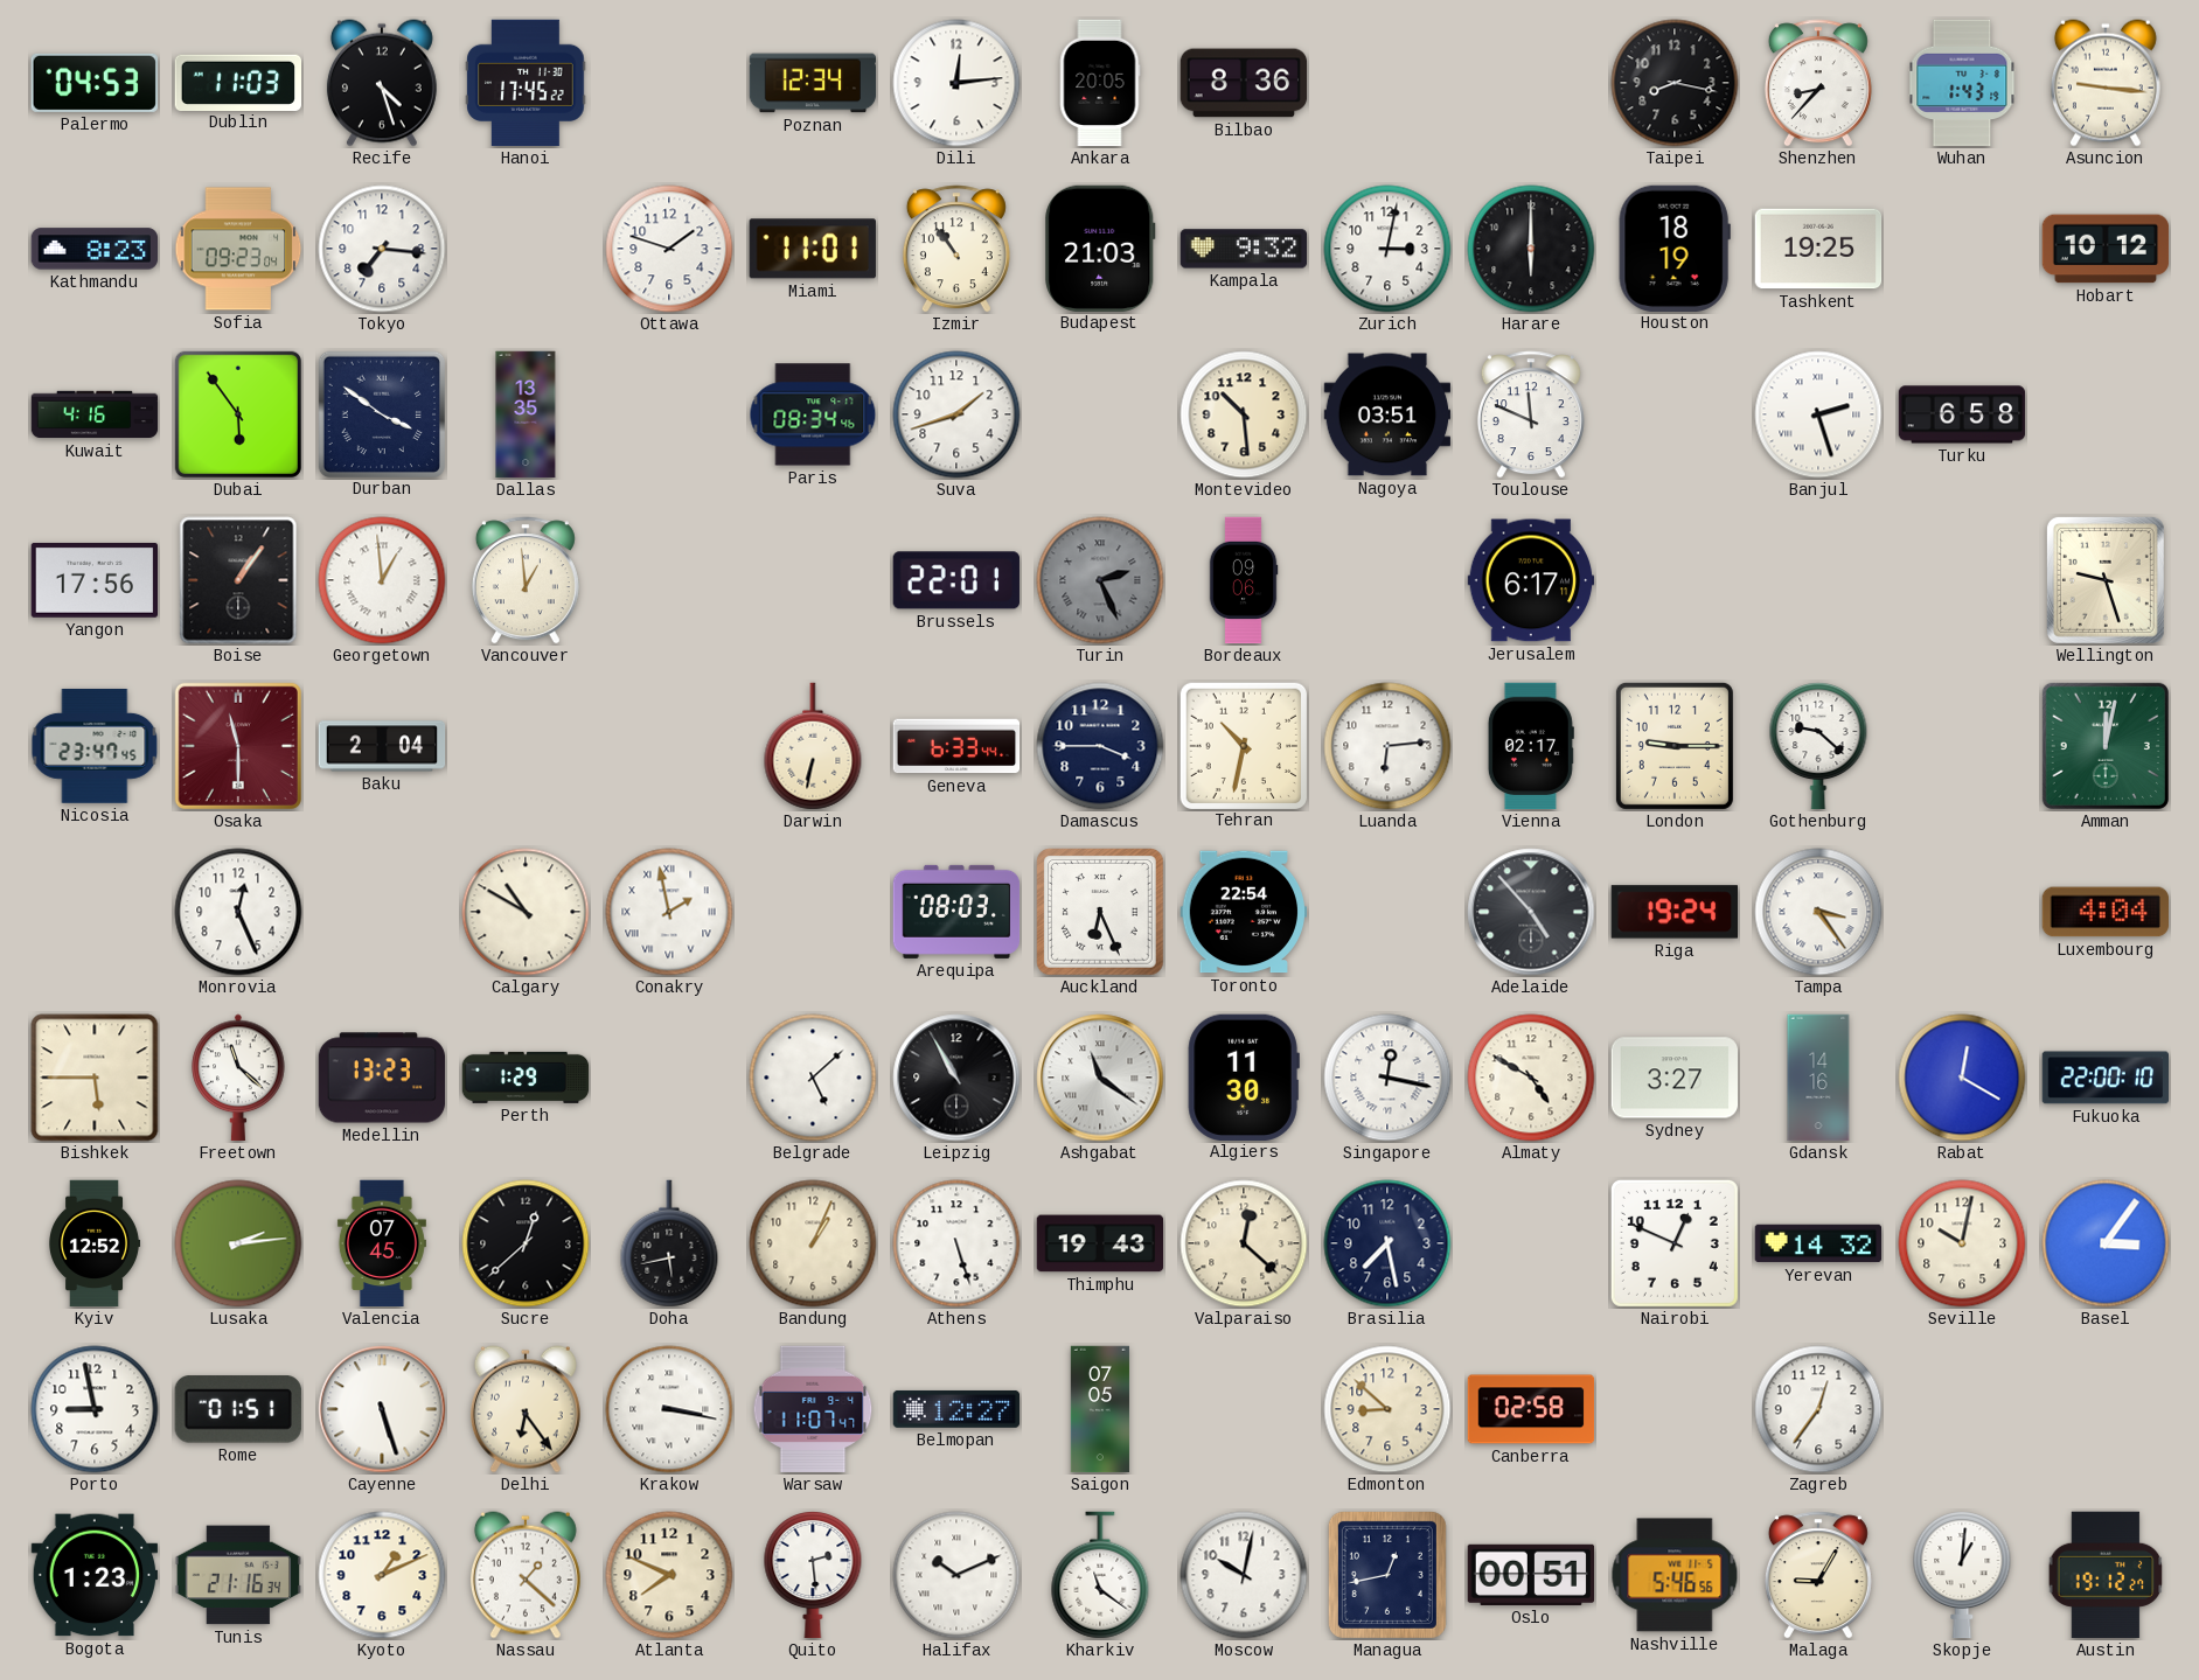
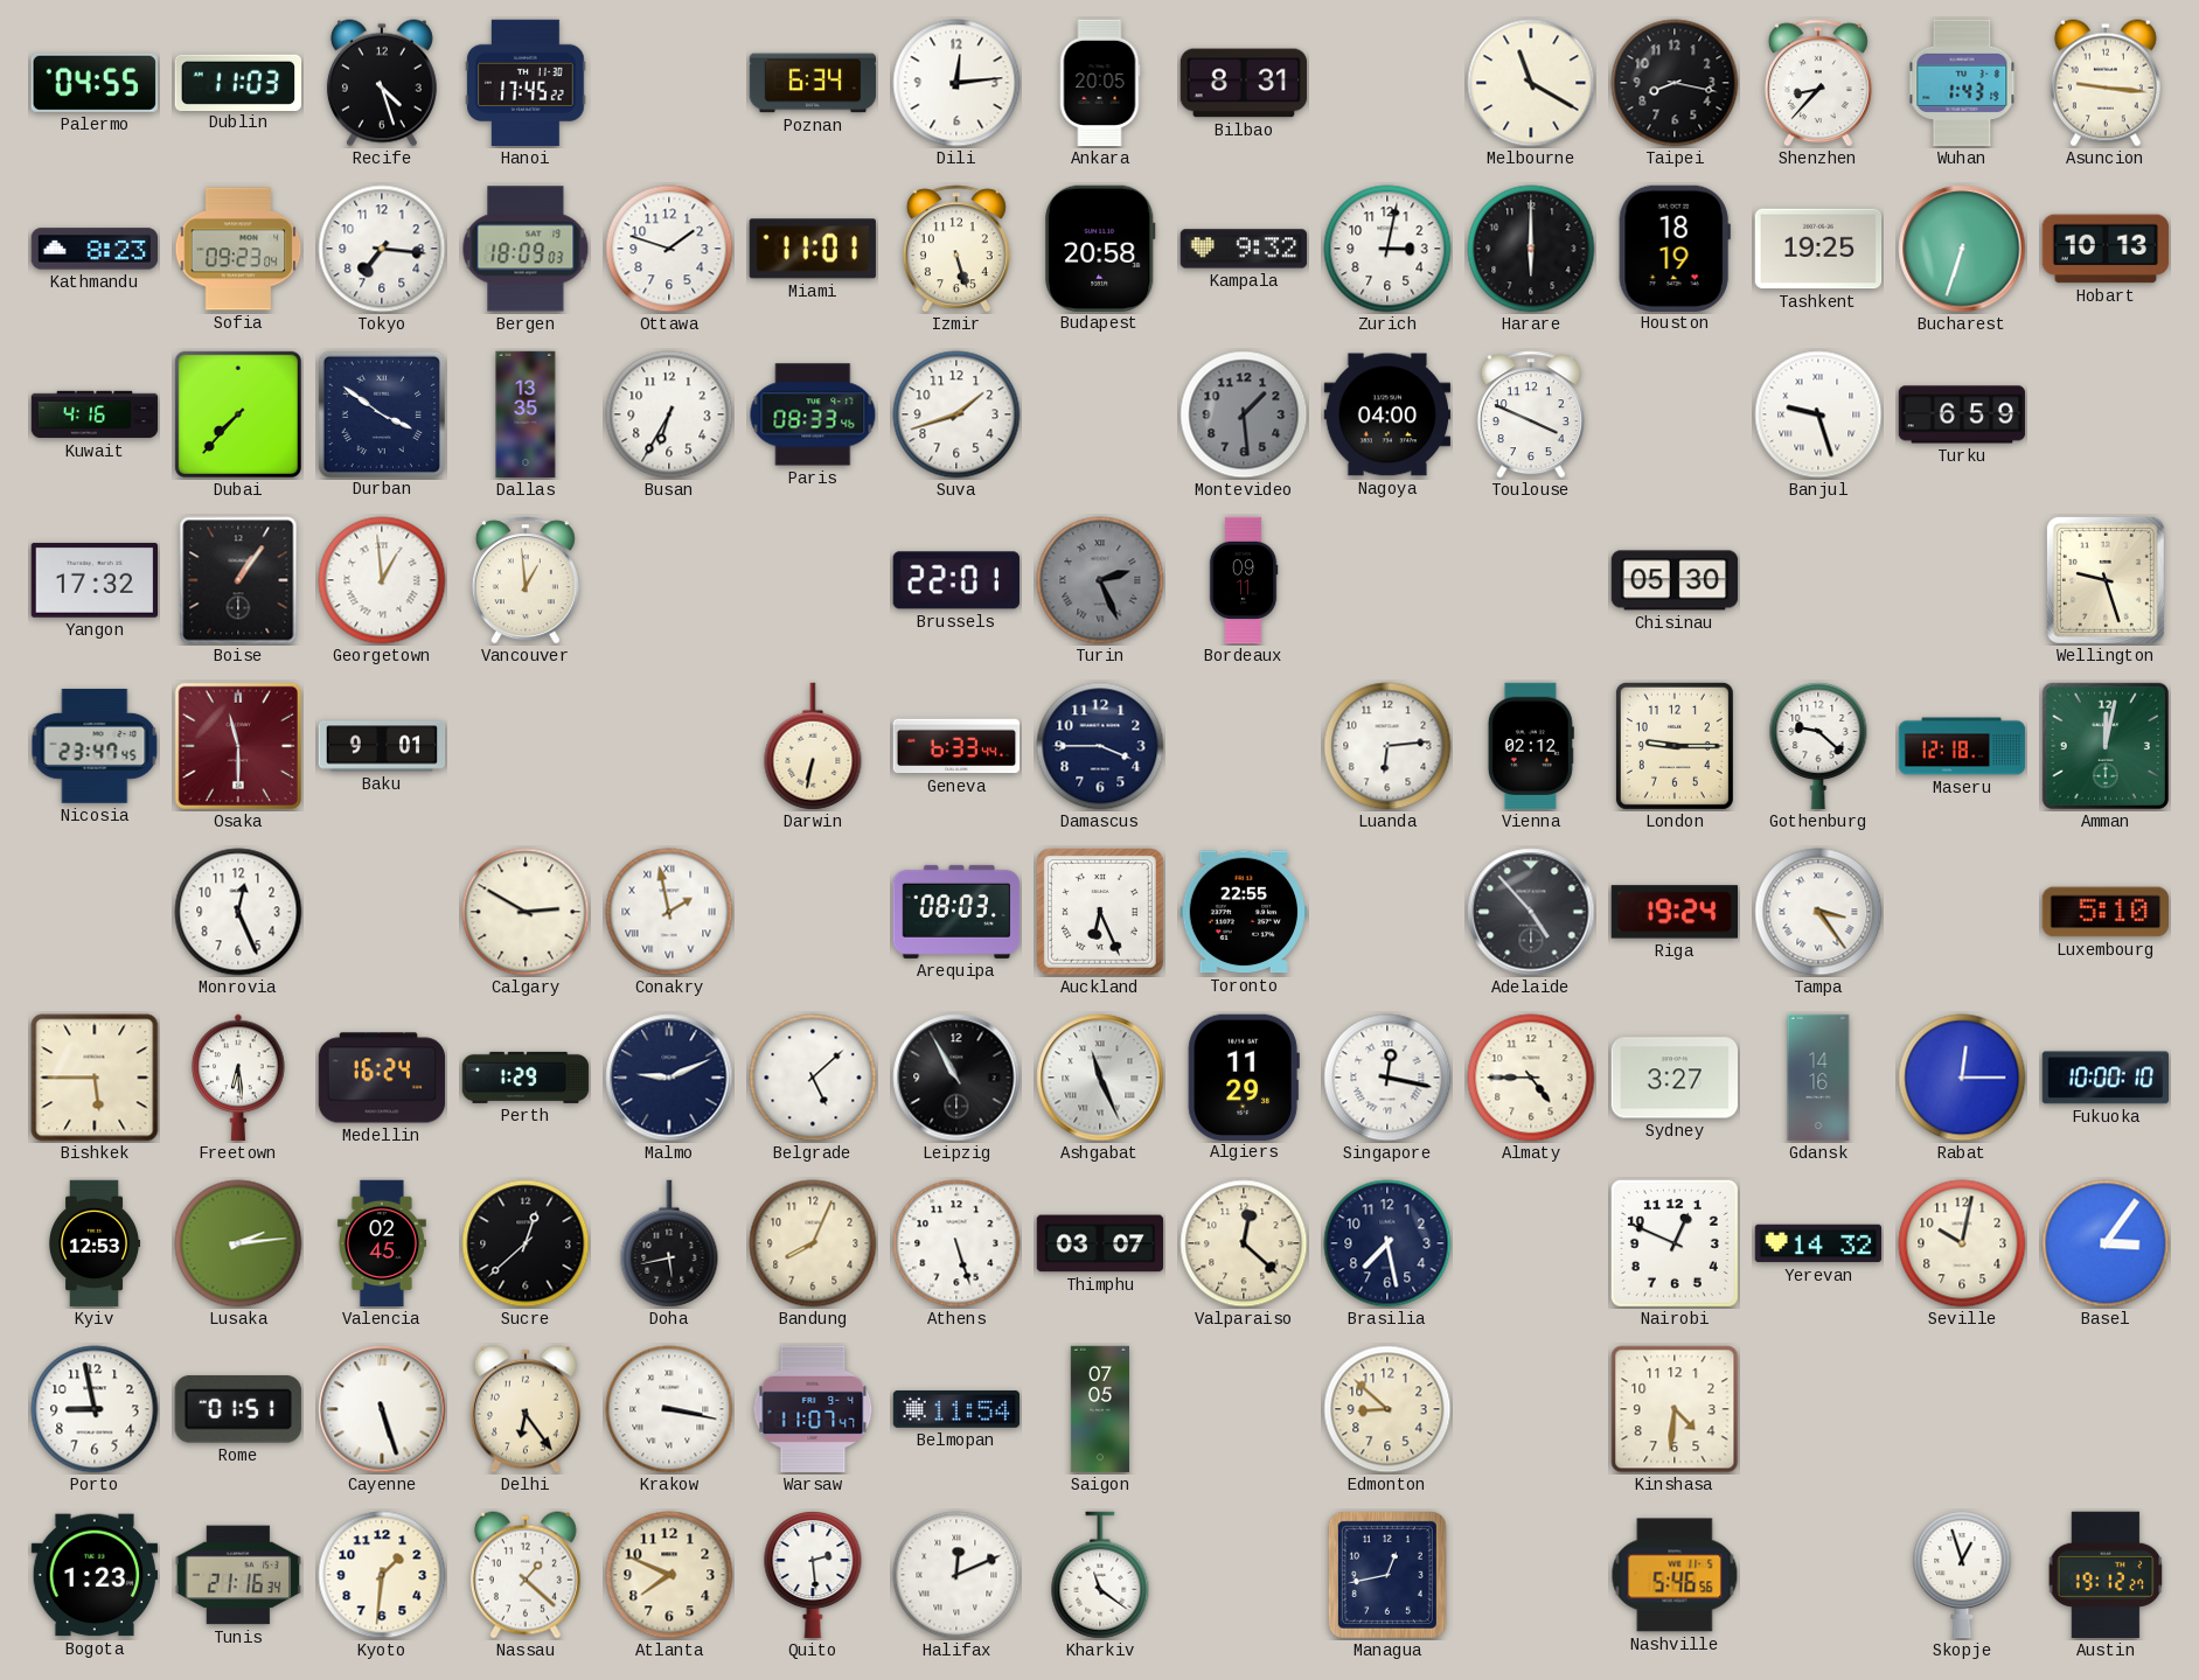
Palermo: 04:53 -> 04:55 (93, 83)
Poznan: 12:34 -> 6:34 (813, 83)
Bilbao: 8:36 -> 8:31 (1244, 83)
Melbourne: none -> 11:20 (1531, 83)
Bergen: none -> 18:09 (526, 249)
Izmir: 10:54 -> 5:27 (956, 249)
Budapest: 21:03 -> 20:58 (1100, 248)
Bucharest: none -> 6:33 (1962, 249)
Hobart: 10:12 -> 10:13 (2106, 249)
Dubai: 5:54 -> 7:37 (238, 414)
Busan: none -> 6:35 (669, 414)
Paris: 08:34 -> 08:33 (813, 414)
Montevideo: 10:29 -> 1:29 (1244, 414)
Montevideo dial: cream -> grey (1244, 414)
Nagoya: 03:51 -> 04:00 (1387, 414)
Toulouse: 11:49 -> 3:49 (1531, 414)
Banjul: 2:27 -> 9:27 (1818, 414)
Turku: 6:58 -> 6:59 (1962, 414)
Yangon: 17:56 -> 17:32 (93, 580)
Bordeaux: 09:06 -> 09:11 (1244, 580)
Jerusalem: 6:17 -> none (1531, 580)
Chisinau: none -> 05:30 (1675, 580)
Baku: 2:04 -> 9:01 (382, 746)
Tehran: 10:32 -> none (1243, 745)
Vienna: 02:17 -> 02:12 (1531, 746)
Maseru: none -> 12:18 (1962, 746)
Calgary: 10:50 -> 2:50 (526, 912)
Toronto: 22:54 -> 22:55 (1244, 912)
Luxembourg: 4:04 -> 5:10 (2104, 912)
Freetown: 11:22 -> 6:29 (238, 1078)
Medellin: 13:23 -> 16:24 (382, 1078)
Malmo: none -> 9:11 (669, 1078)
Ashgabat: 11:21 -> 11:26 (1100, 1078)
Algiers: 11:30 -> 11:29 (1244, 1076)
Almaty: 4:50 -> 4:45 (1531, 1078)
Rabat: 12:20 -> 12:15 (1962, 1078)
Fukuoka: 22:00 -> 10:00 (2104, 1078)
Kyiv: 12:52 -> 12:53 (95, 1243)
Valencia: 07:45 -> 02:45 (382, 1243)
Bandung: 1:04 -> 8:04 (813, 1243)
Thimphu: 19:43 -> 03:07 (1100, 1243)
Belmopan: 12:27 -> 11:54 (956, 1409)
Canberra: 02:58 -> none (1531, 1409)
Kinshasa: none -> 4:31 (1675, 1409)
Zagreb: 12:36 -> none (1818, 1409)
Kyoto: 1:11 -> 1:31 (382, 1575)
Halifax: 10:11 -> 12:11 (956, 1575)
Moscow: 10:02 -> none (1244, 1575)
Oslo: 00:51 -> none (1531, 1575)
Malaga: 9:05 -> none (1818, 1575)
Skopje: 1:01 -> 12:57 (1962, 1576)
